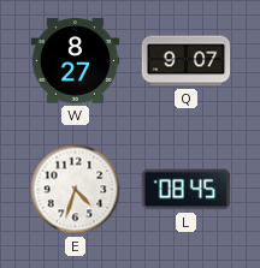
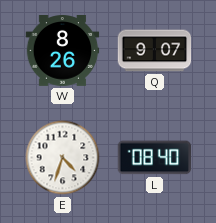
W: 8:27 -> 8:26 (63, 51)
L: 08:45 -> 08:40 (154, 158)
